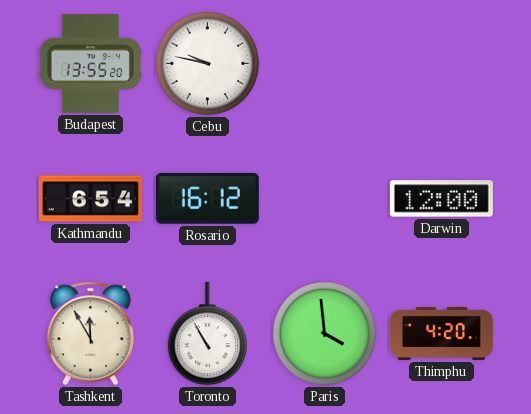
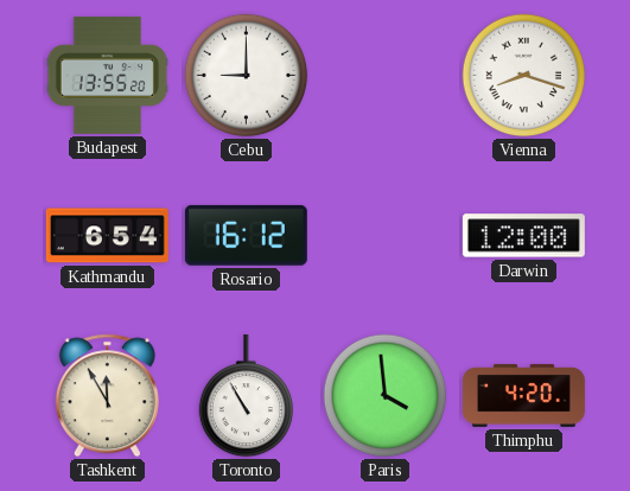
Cebu: 9:47 -> 9:00 (247, 76)
Vienna: none -> 8:18 (524, 76)
